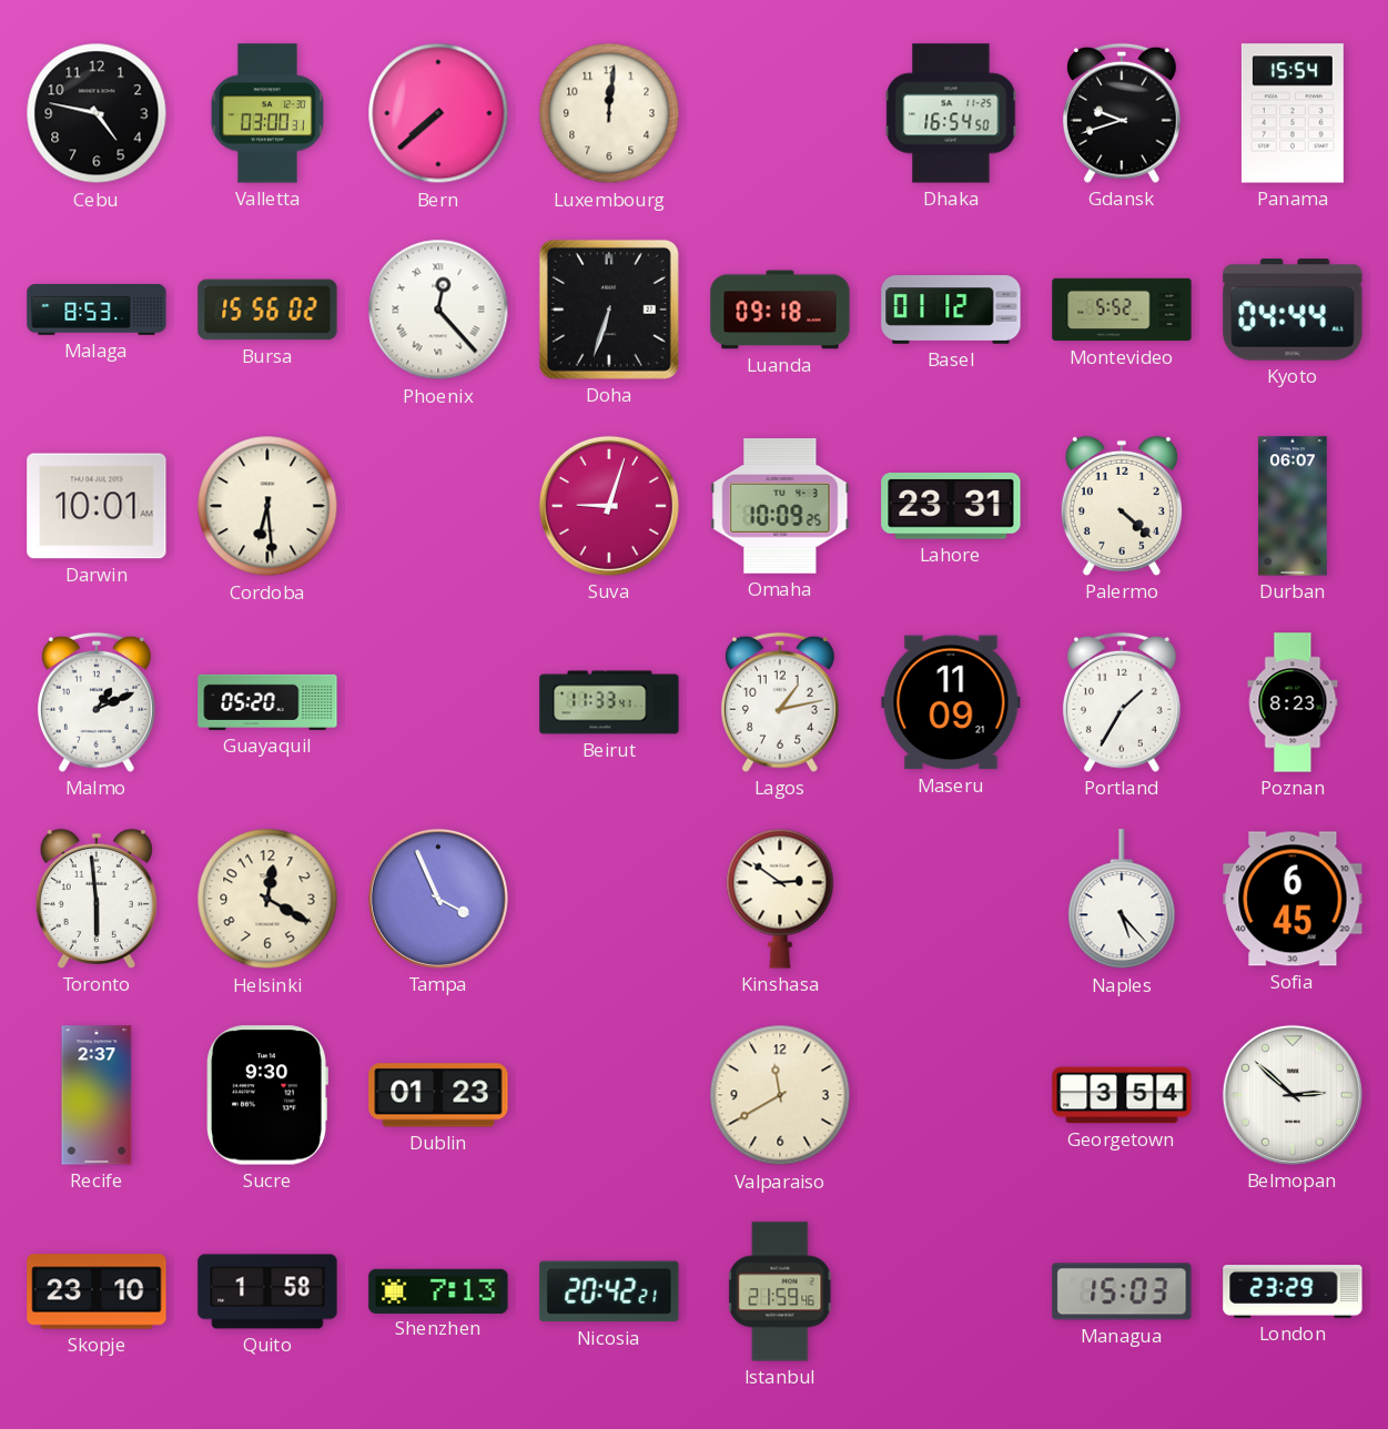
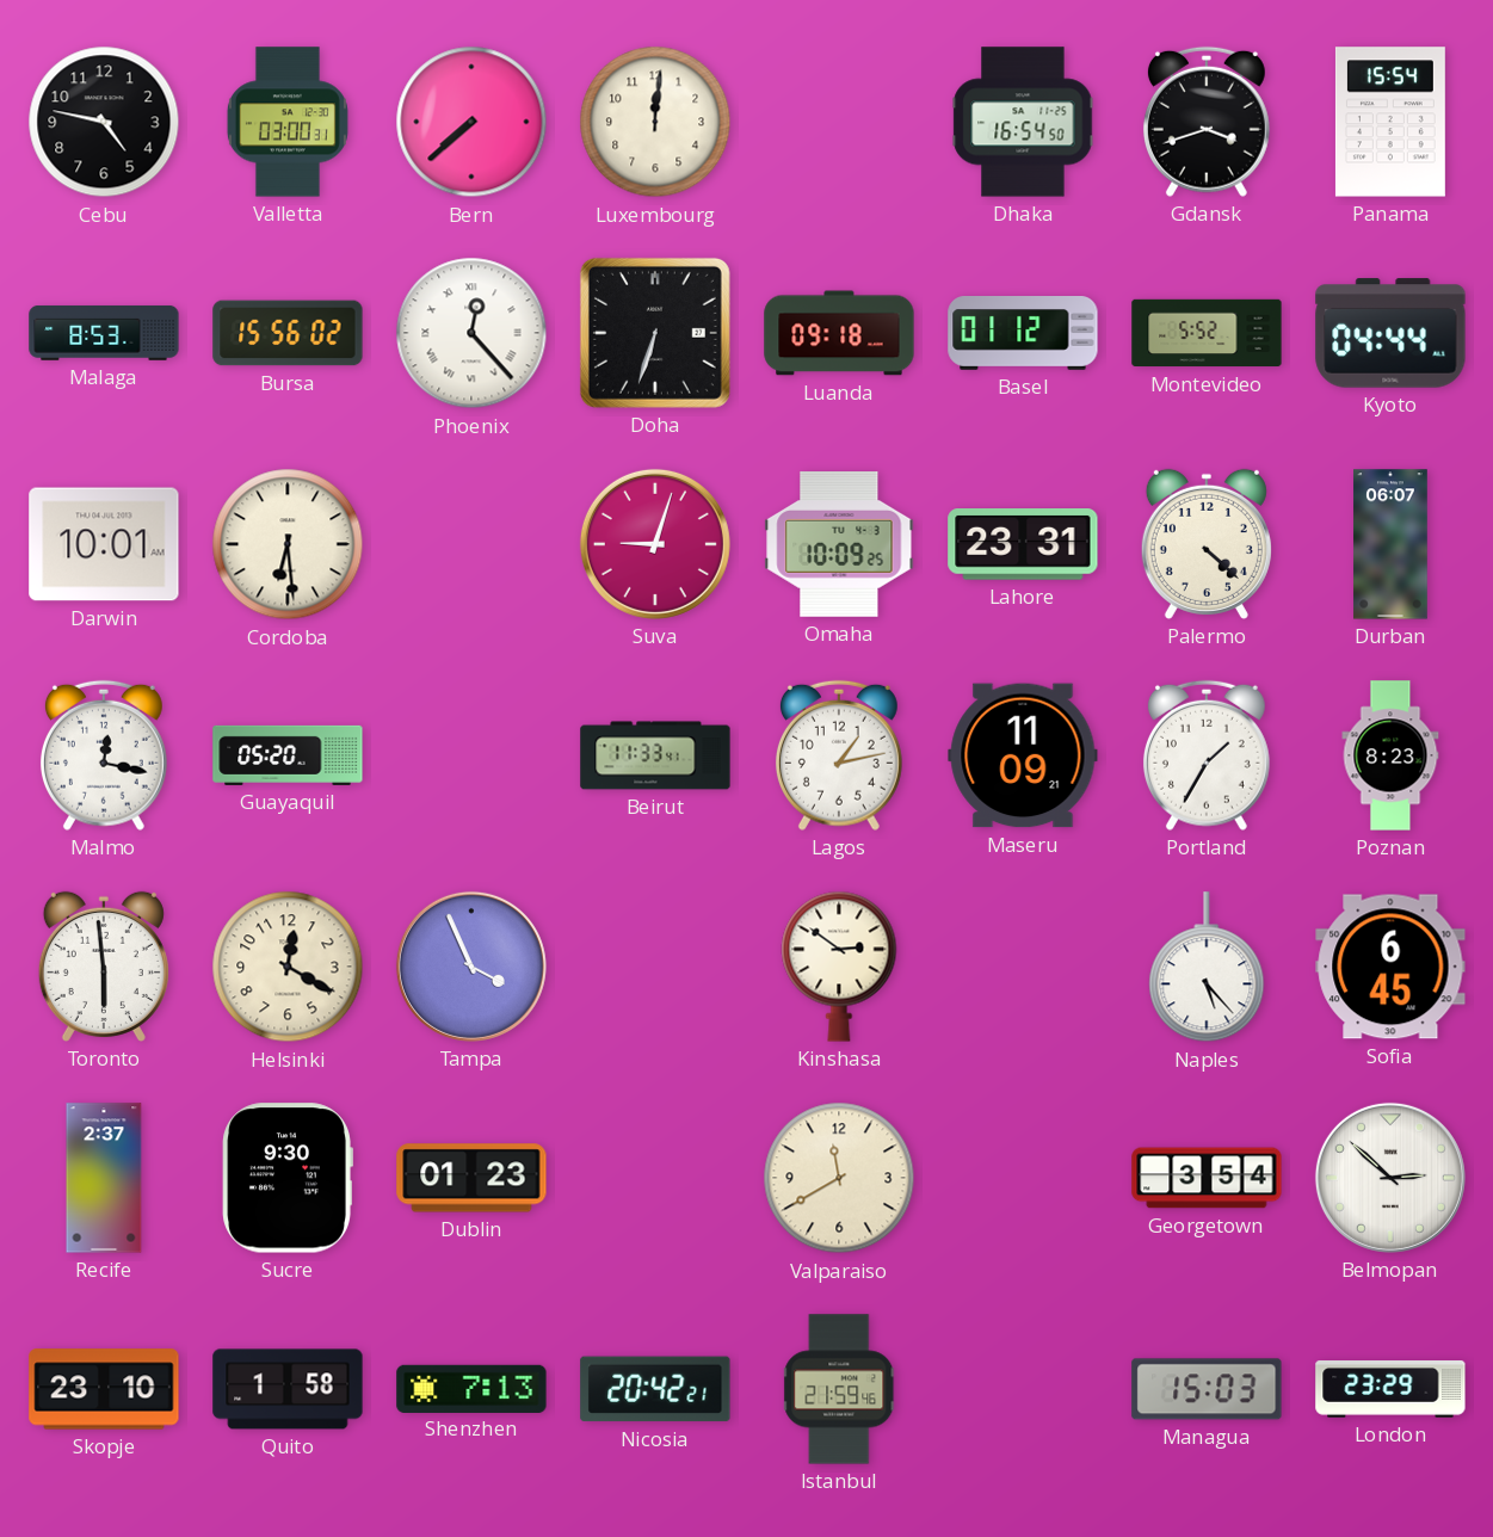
Gdansk: 9:42 -> 3:42 (1207, 122)
Malmo: 1:11 -> 12:17 (104, 755)
